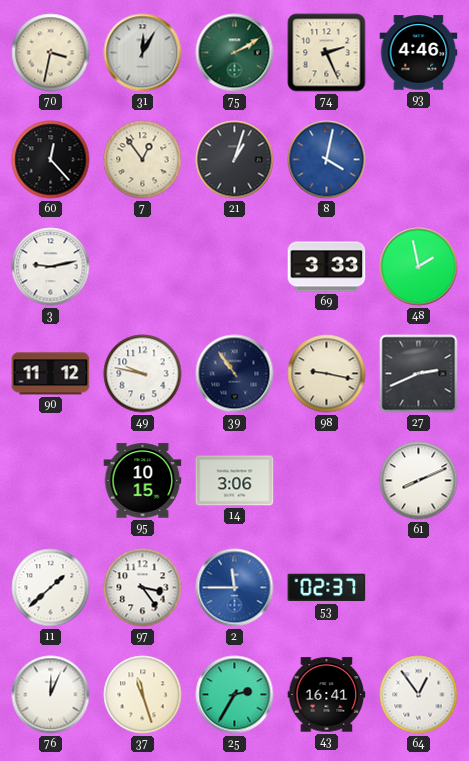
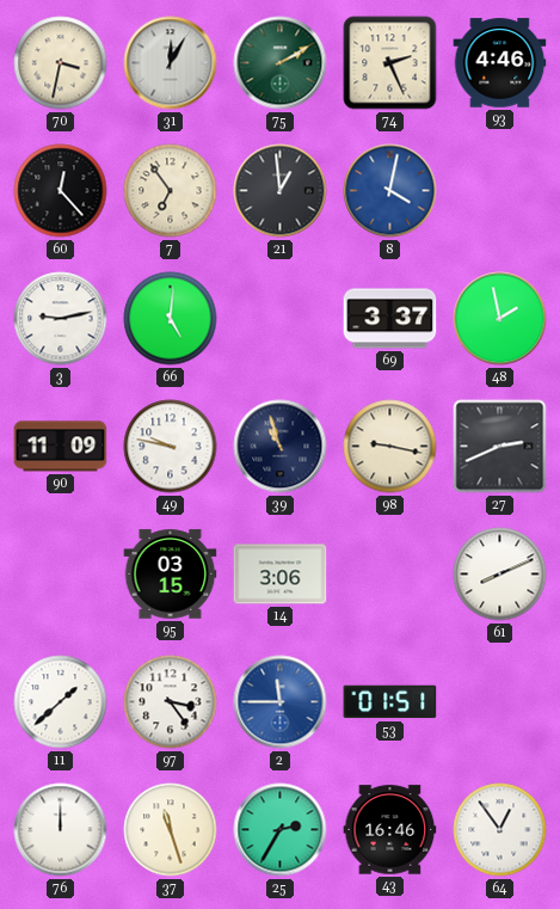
7: 12:54 -> 6:54 (171, 191)
21: 1:03 -> 12:59 (281, 191)
66: none -> 5:01 (171, 319)
69: 3:33 -> 3:37 (390, 319)
90: 11:12 -> 11:09 (61, 447)
39: 10:54 -> 10:57 (281, 447)
95: 10:15 -> 03:15 (171, 575)
53: 02:37 -> 01:51 (390, 702)
76: 12:04 -> 12:00 (61, 830)
43: 16:41 -> 16:46 (390, 830)
